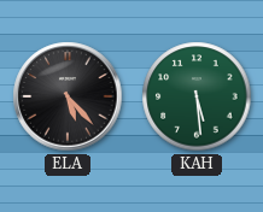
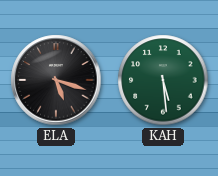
ELA: 5:23 -> 5:18 (56, 80)
